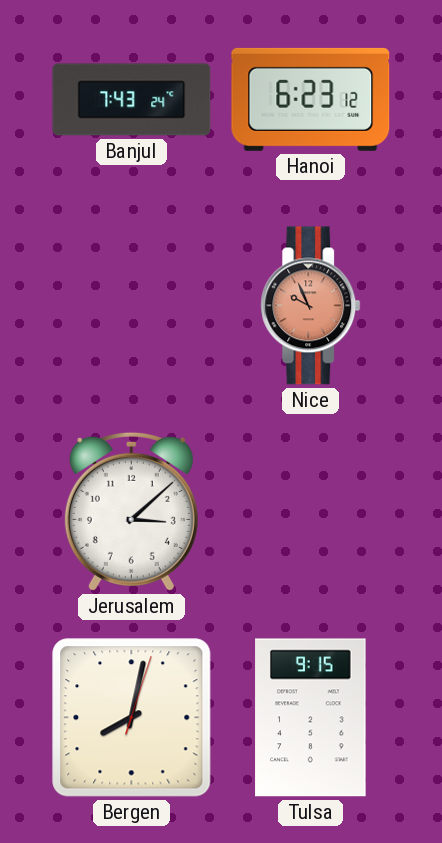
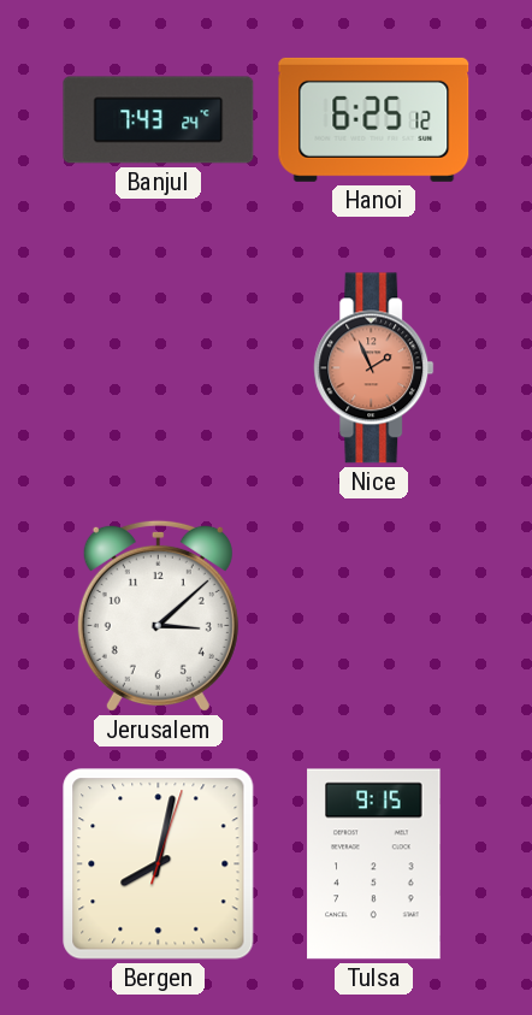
Hanoi: 6:23 -> 6:25 (374, 119)
Nice: 9:56 -> 1:56 (374, 368)
